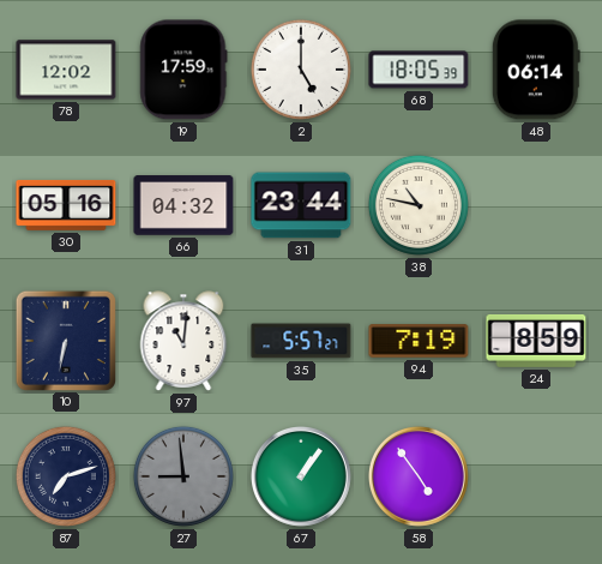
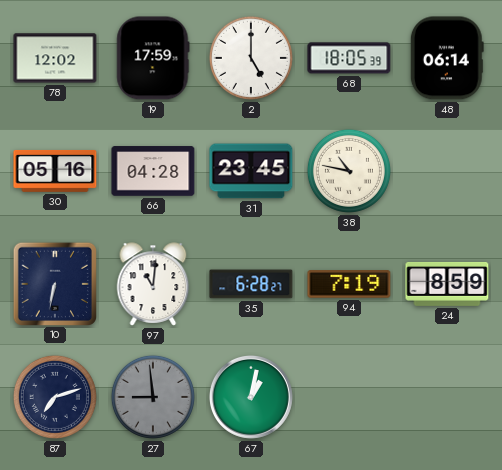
66: 04:32 -> 04:28 (153, 171)
31: 23:44 -> 23:45 (251, 171)
35: 5:57 -> 6:28 (251, 284)
67: 1:06 -> 1:02 (251, 397)
58: 4:54 -> none (419, 476)
